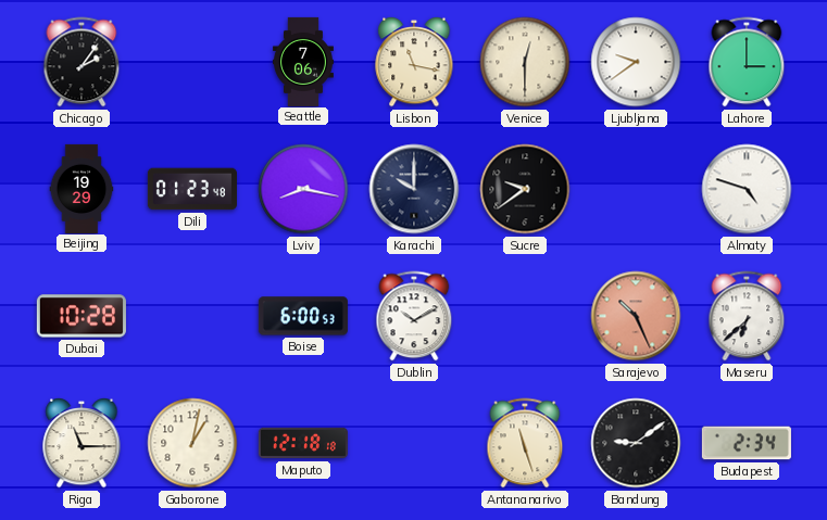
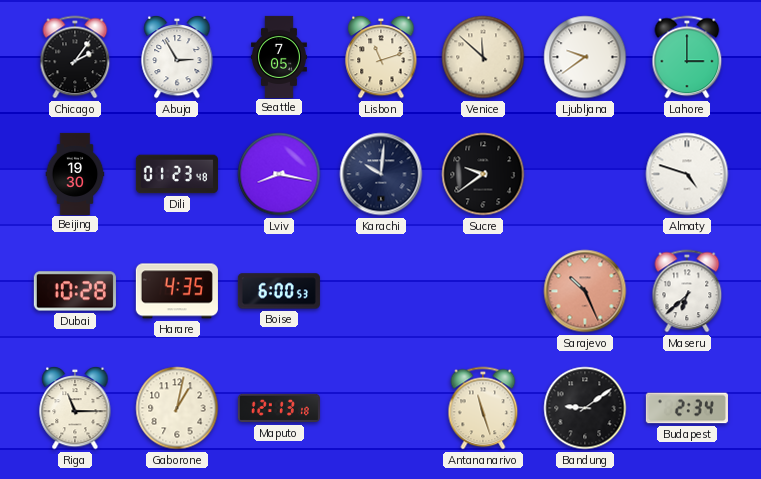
Abuja: none -> 2:55 (177, 57)
Seattle: 7:06 -> 7:05 (279, 56)
Lisbon: 11:17 -> 11:12 (381, 57)
Venice: 12:30 -> 11:52 (483, 57)
Beijing: 19:29 -> 19:30 (75, 173)
Karachi: 10:00 -> 10:01 (381, 174)
Harare: none -> 4:35 (177, 291)
Dublin: 10:10 -> none (414, 316)
Maputo: 12:18 -> 12:13 (279, 408)
